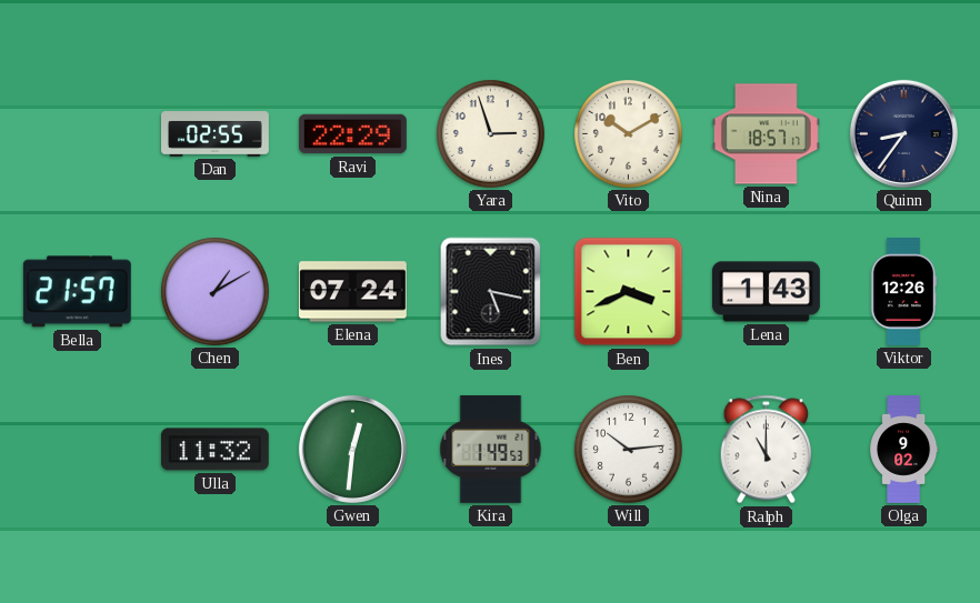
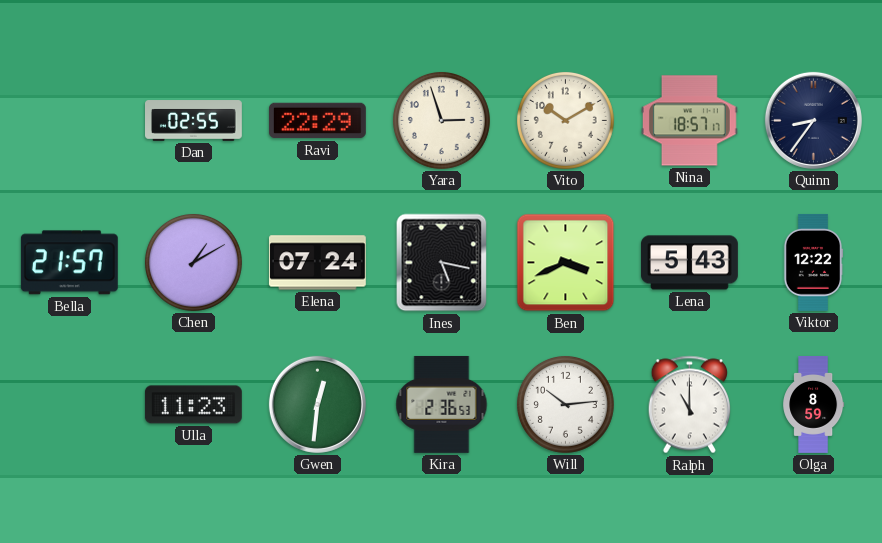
Lena: 1:43 -> 5:43 (690, 263)
Viktor: 12:26 -> 12:22 (813, 262)
Ulla: 11:32 -> 11:23 (193, 405)
Kira: 1:49 -> 2:36 (442, 404)
Olga: 9:02 -> 8:59 (814, 405)
